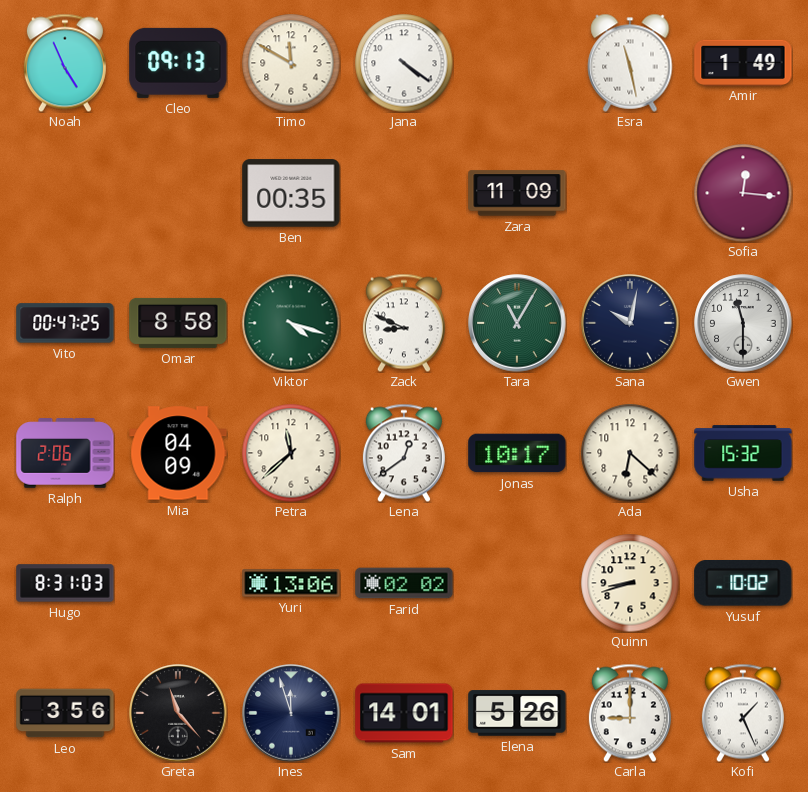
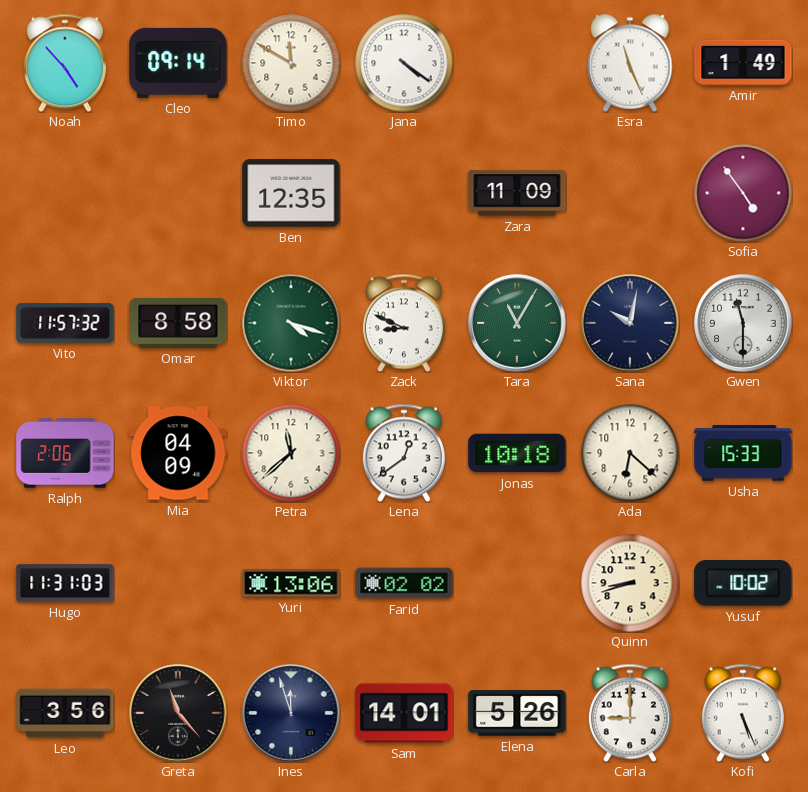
Noah: 4:56 -> 4:53 (65, 63)
Cleo: 09:13 -> 09:14 (178, 63)
Esra: 11:28 -> 11:26 (630, 63)
Ben: 00:35 -> 12:35 (291, 193)
Sofia: 12:16 -> 4:54 (743, 193)
Vito: 00:47 -> 11:57 (65, 323)
Jonas: 10:17 -> 10:18 (517, 453)
Usha: 15:32 -> 15:33 (743, 453)
Hugo: 8:31 -> 11:31 (65, 583)
Kofi: 1:26 -> 5:26 (743, 713)
